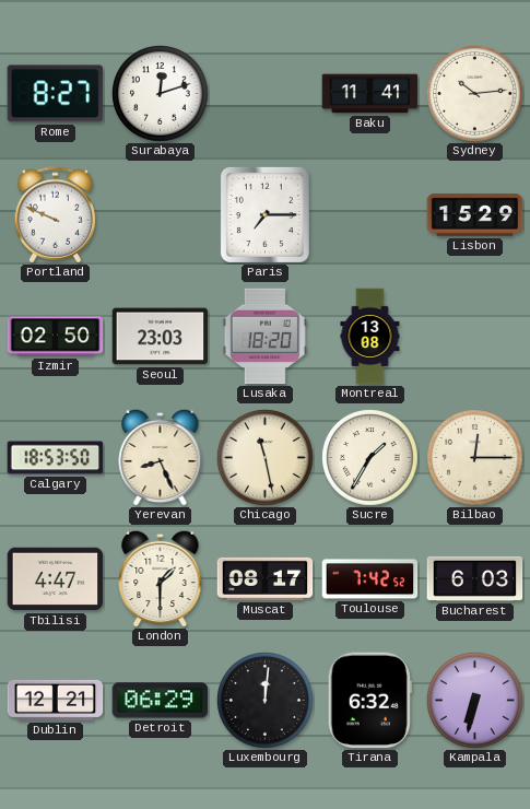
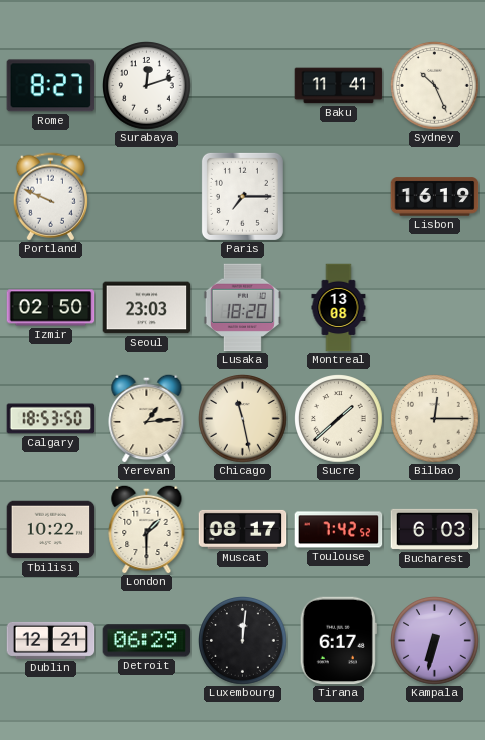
Sydney: 10:14 -> 10:26 (435, 86)
Lisbon: 15:29 -> 16:19 (435, 197)
Yerevan: 8:26 -> 1:14 (147, 418)
Sucre: 1:35 -> 1:38 (339, 419)
Tbilisi: 4:47 -> 10:22 (51, 530)
Tirana: 6:32 -> 6:17 (338, 641)
